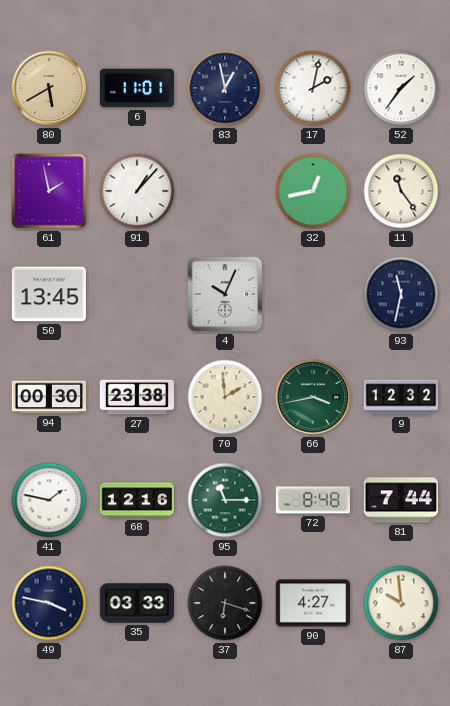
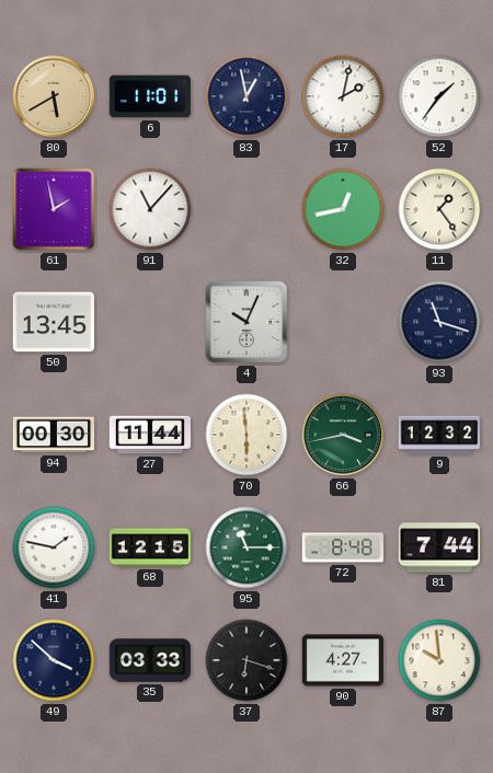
91: 1:07 -> 11:07 (150, 209)
11: 11:24 -> 1:24 (439, 209)
93: 11:32 -> 11:18 (439, 322)
27: 23:38 -> 11:44 (149, 435)
70: 1:59 -> 5:59 (246, 435)
68: 12:16 -> 12:15 (150, 547)
49: 3:47 -> 3:52 (54, 660)
